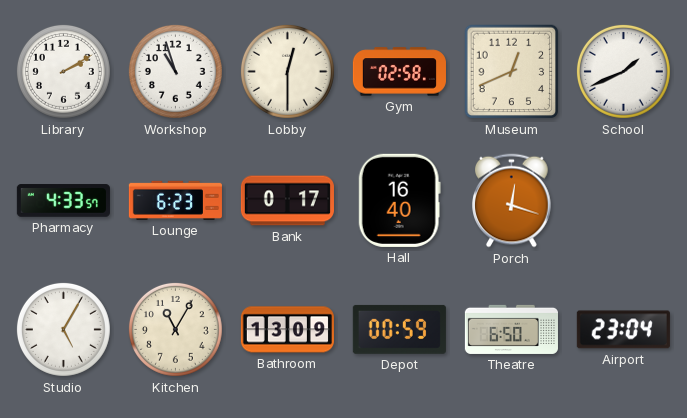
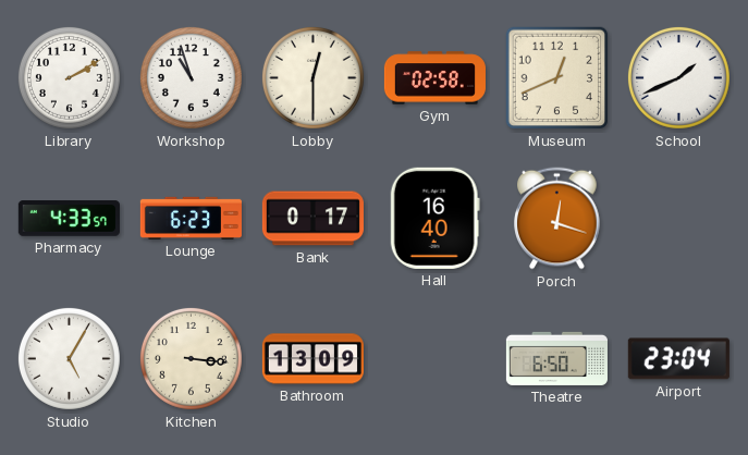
Kitchen: 11:05 -> 3:16 (191, 358)
Depot: 00:59 -> none (399, 329)
